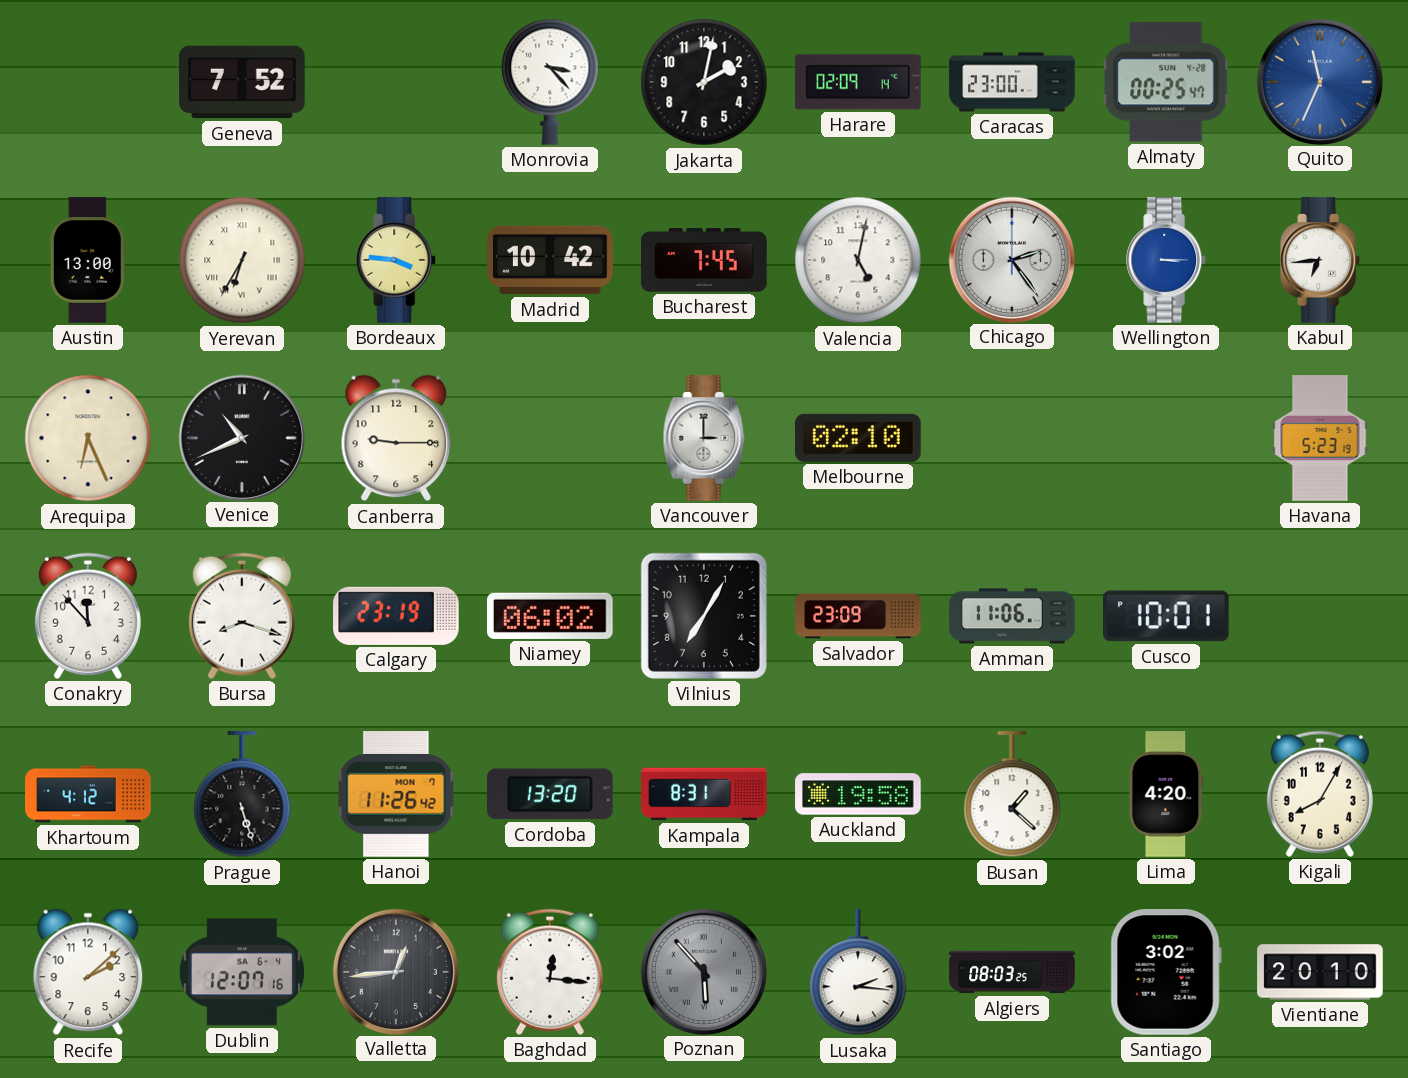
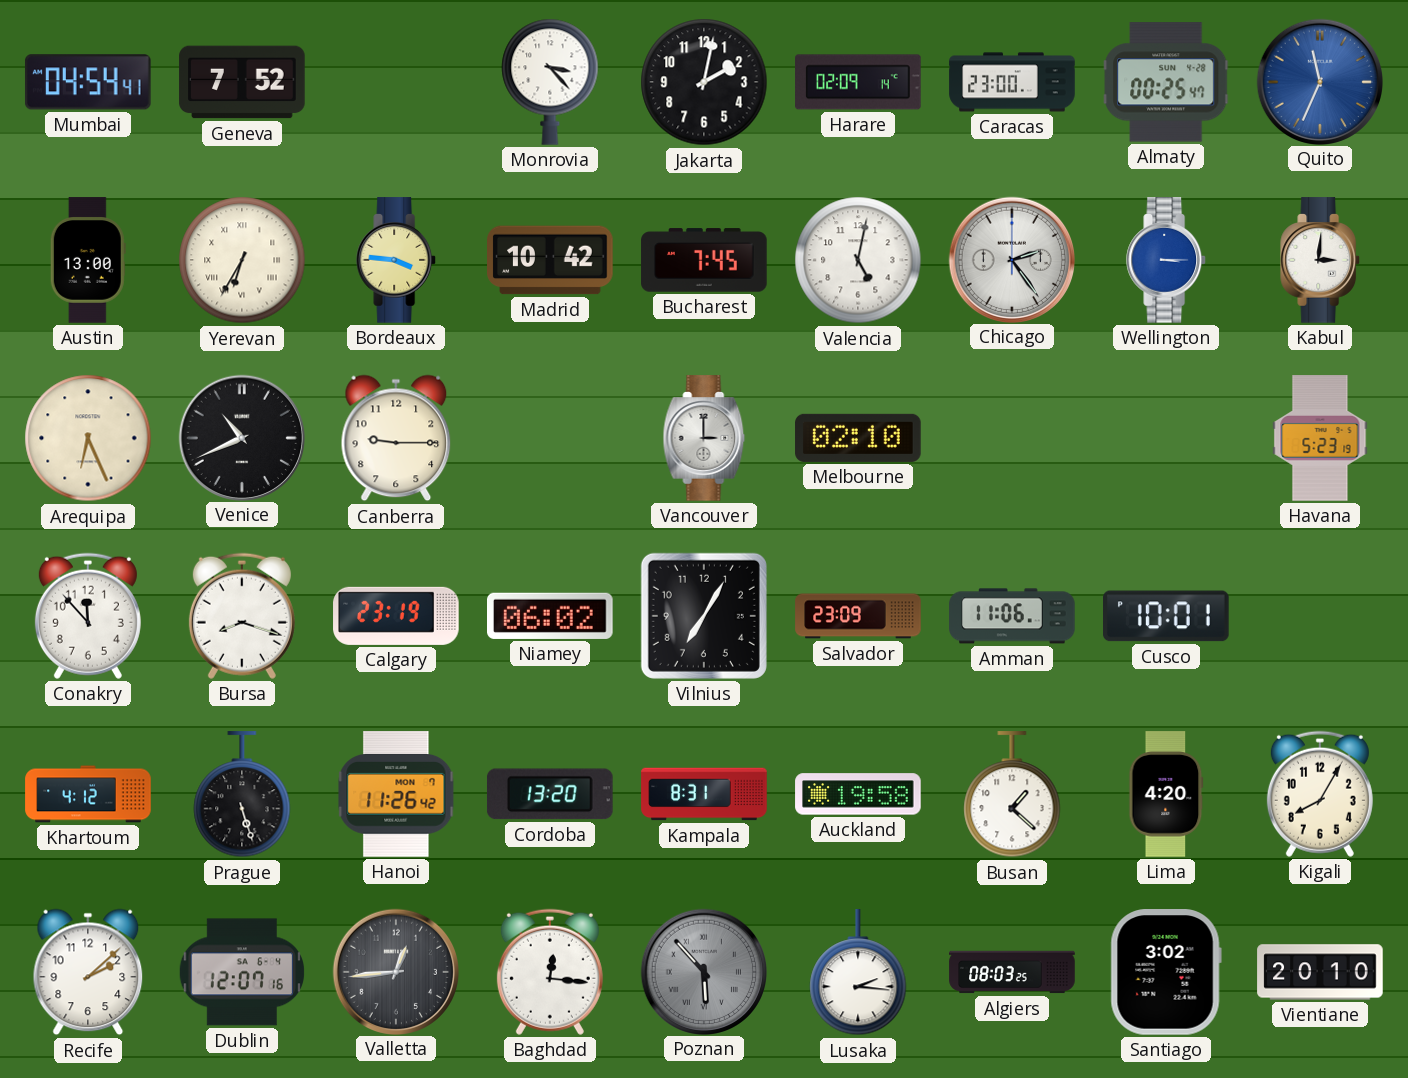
Mumbai: none -> 04:54 (88, 82)
Kabul: 6:44 -> 3:01 (1321, 260)
